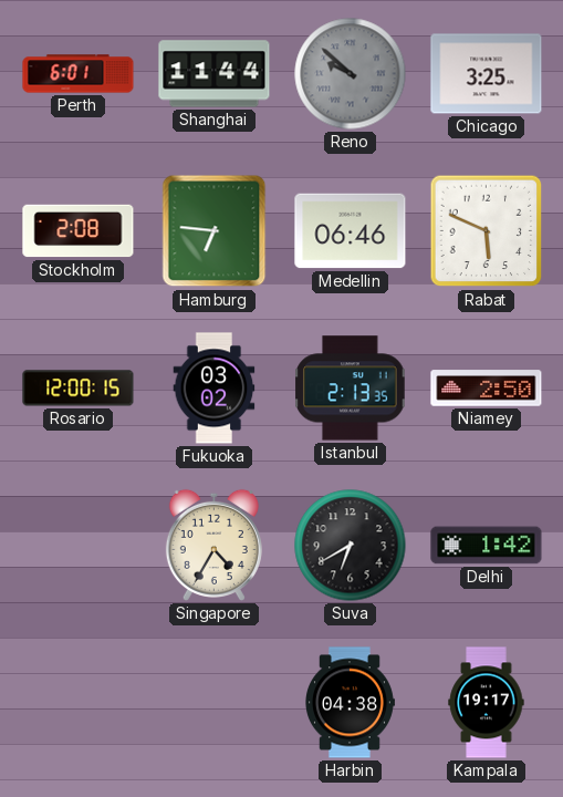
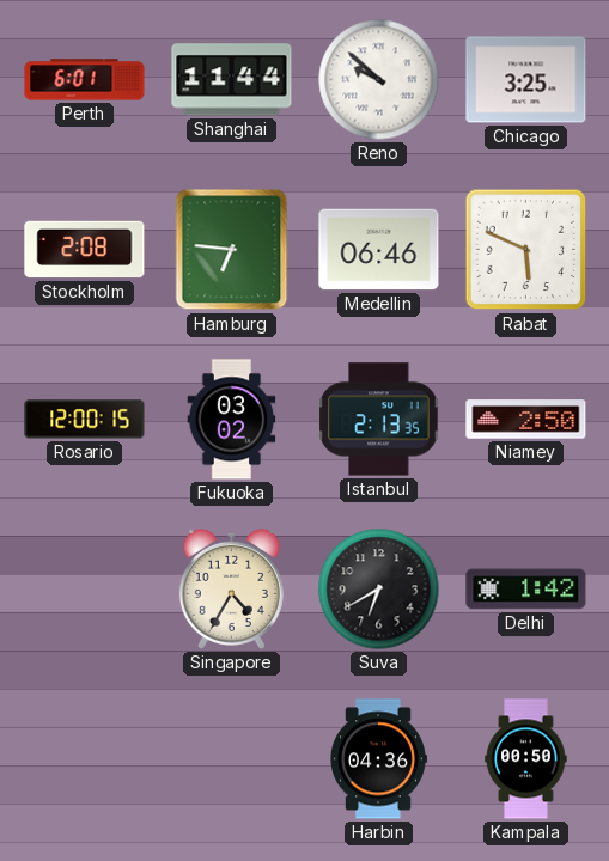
Reno dial: grey -> white (379, 80)
Harbin: 04:38 -> 04:36 (379, 759)
Kampala: 19:17 -> 00:50 (526, 759)
